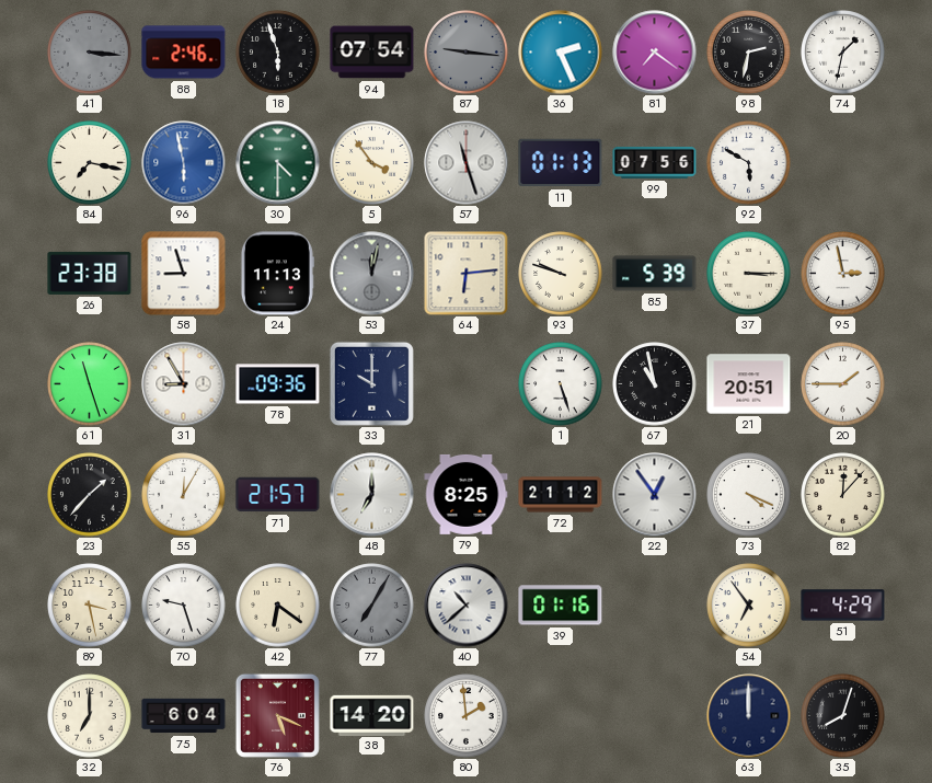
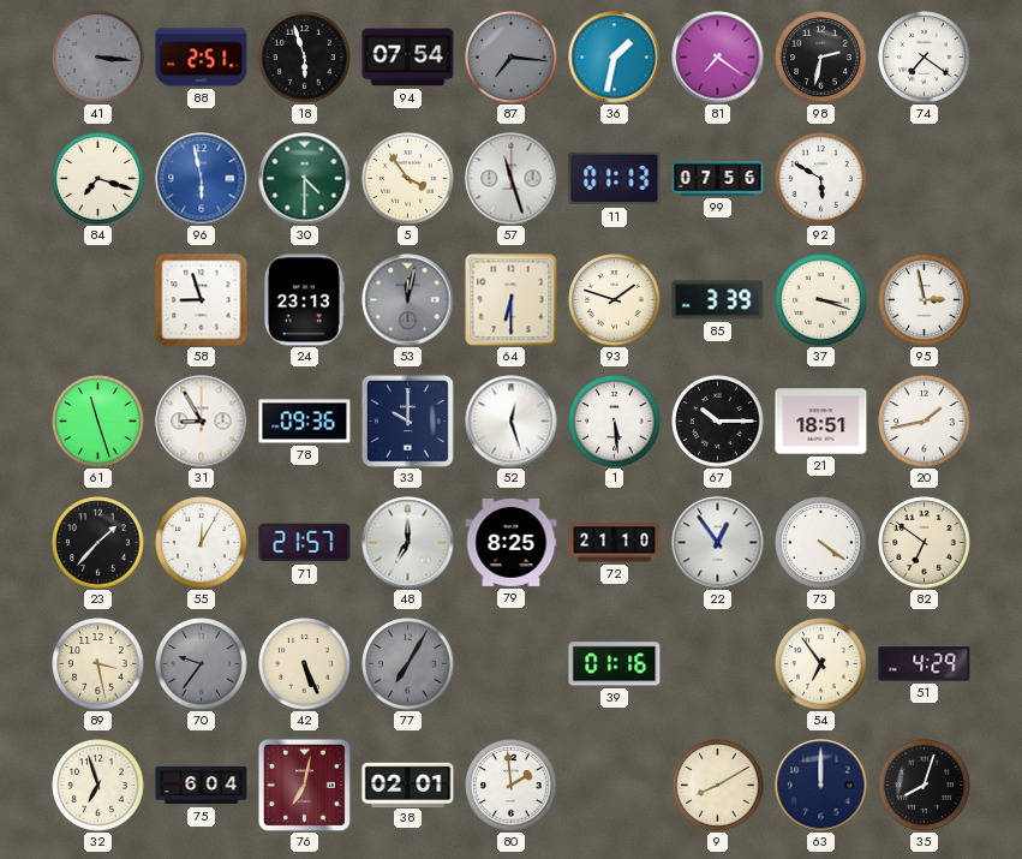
88: 2:46 -> 2:51 (202, 58)
87: 9:16 -> 7:16 (512, 58)
36: 2:26 -> 1:32 (615, 58)
74: 1:32 -> 7:21 (925, 58)
84: 7:17 -> 7:18 (98, 179)
26: 23:38 -> none (90, 273)
24: 11:13 -> 23:13 (304, 300)
64: 6:14 -> 6:30 (512, 300)
93: 9:48 -> 1:48 (615, 300)
85: 5:39 -> 3:39 (718, 300)
37: 3:15 -> 3:18 (821, 300)
52: none -> 12:27 (512, 422)
1: 5:27 -> 5:29 (615, 422)
67: 10:58 -> 10:15 (718, 422)
21: 20:51 -> 18:51 (821, 422)
20: 1:45 -> 1:43 (925, 422)
72: 21:12 -> 21:10 (615, 543)
73: 4:19 -> 4:21 (821, 543)
82: 12:07 -> 6:51 (925, 543)
70: 9:27 -> 9:36 (202, 664)
70 dial: white -> grey (202, 664)
42: 6:21 -> 5:26 (305, 664)
40: 10:38 -> none (467, 606)
32: 7:00 -> 6:57 (98, 786)
76: 5:19 -> 7:02 (304, 785)
38: 14:20 -> 02:01 (408, 785)
9: none -> 8:10 (718, 786)
